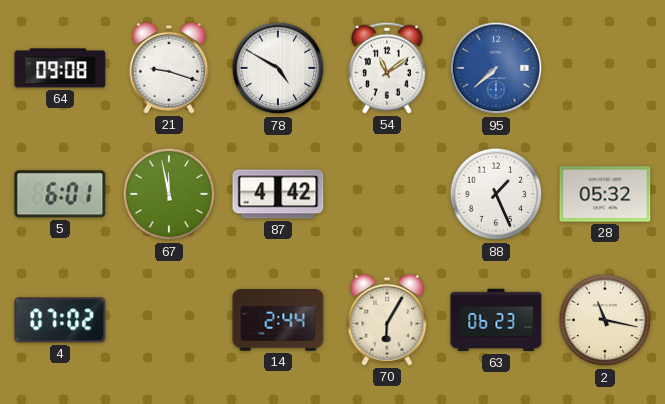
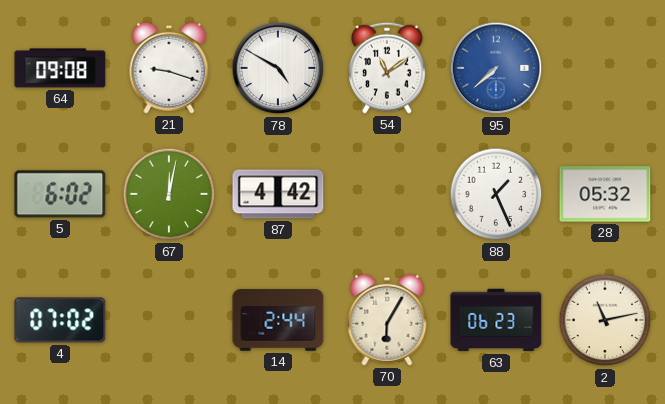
5: 6:01 -> 6:02 (60, 194)
67: 11:58 -> 12:02 (169, 194)
2: 11:17 -> 11:13 (605, 320)
